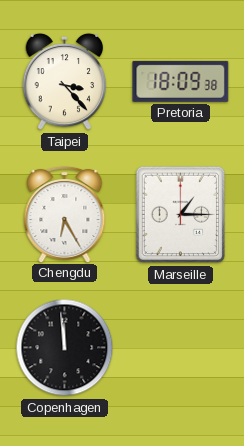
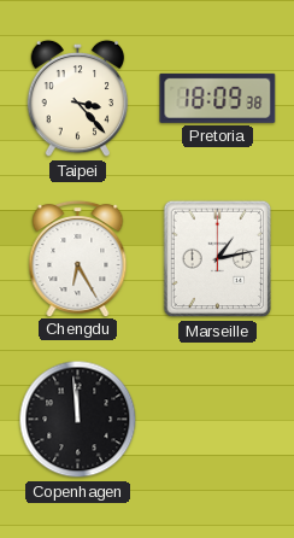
Marseille: 1:15 -> 1:13 (218, 259)
